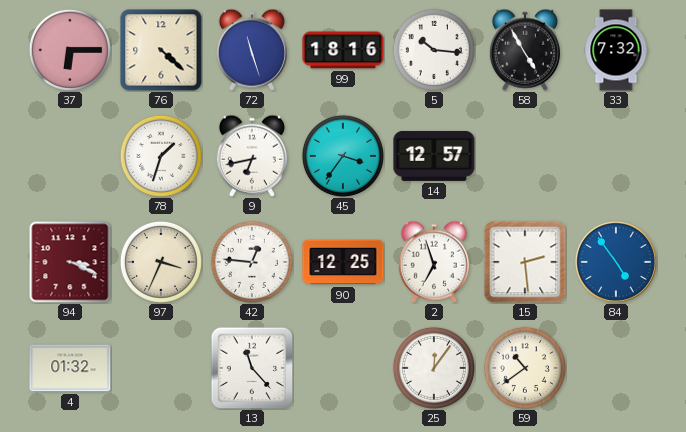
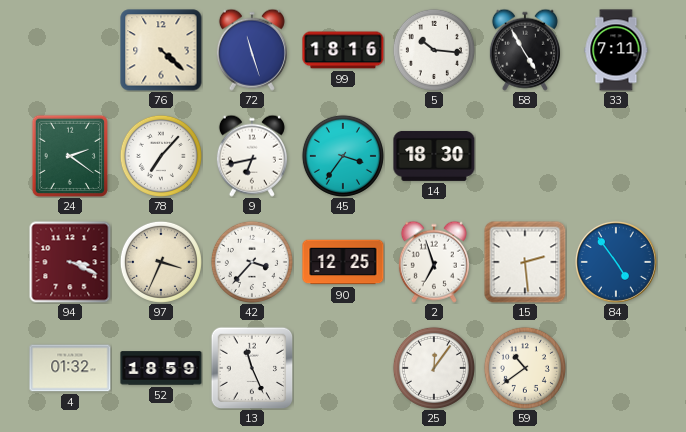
37: 6:15 -> none (70, 50)
33: 7:32 -> 7:11 (616, 50)
24: none -> 2:21 (70, 156)
78: 1:33 -> 7:07 (161, 156)
14: 12:57 -> 18:30 (434, 156)
42: 12:46 -> 3:37 (252, 262)
52: none -> 18:59 (161, 368)
13: 11:23 -> 11:26 (252, 368)
